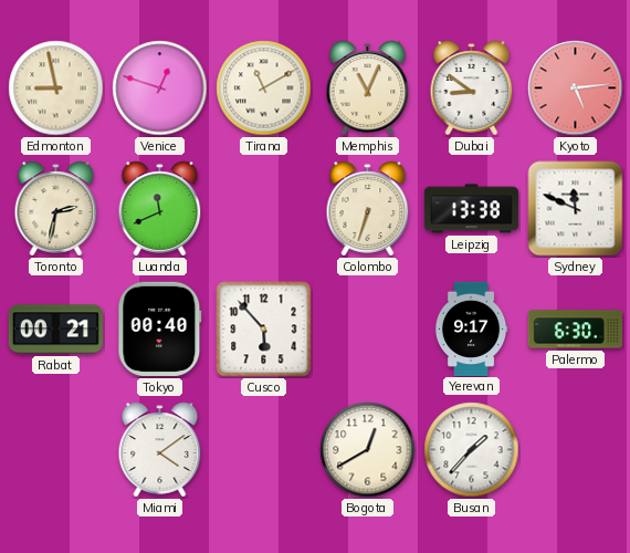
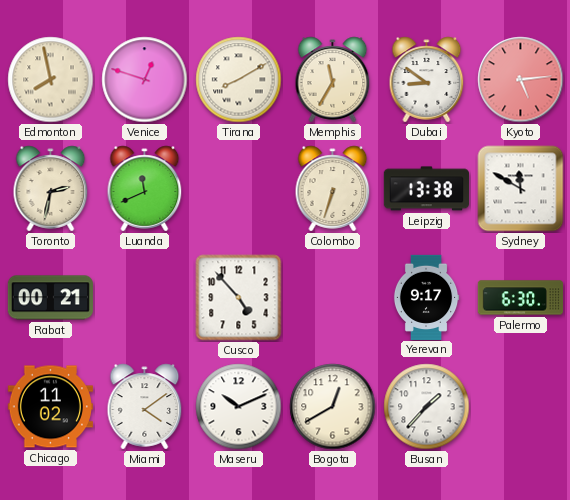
Edmonton: 8:58 -> 7:58 (51, 80)
Tirana: 11:10 -> 8:10 (239, 80)
Memphis: 11:04 -> 11:35 (333, 80)
Sydney: 11:49 -> 11:50 (521, 189)
Tokyo: 00:40 -> none (160, 328)
Cusco: 5:53 -> 4:53 (239, 298)
Chicago: none -> 11:02 (50, 407)
Maseru: none -> 10:11 (239, 407)
